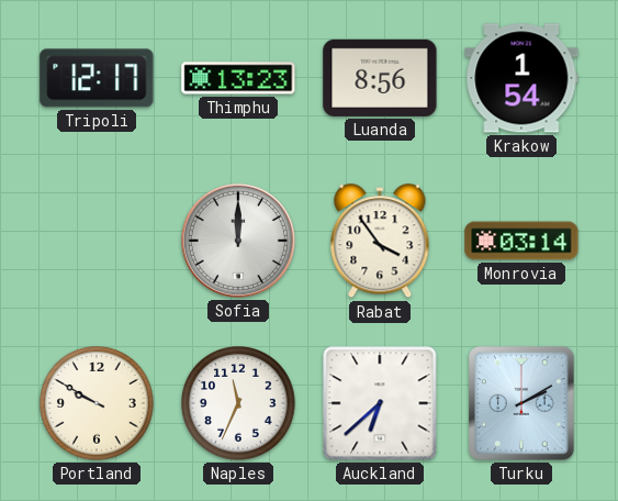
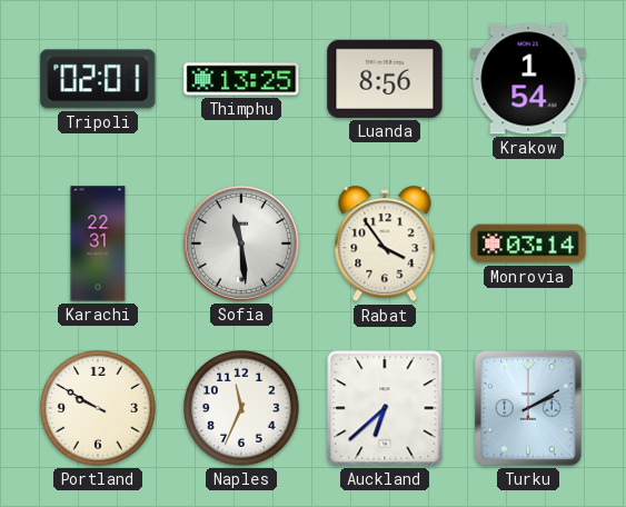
Tripoli: 12:17 -> 02:01 (98, 79)
Thimphu: 13:23 -> 13:25 (241, 79)
Karachi: none -> 22:31 (98, 243)
Sofia: 12:00 -> 11:29 (241, 243)
